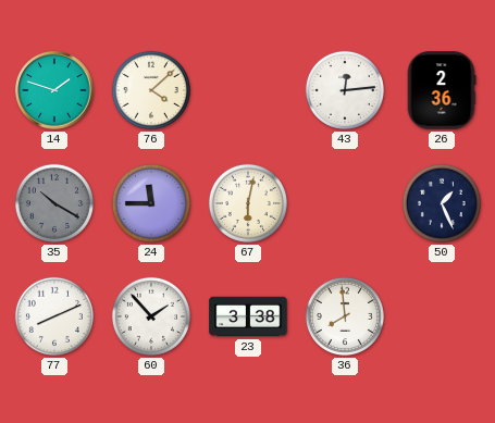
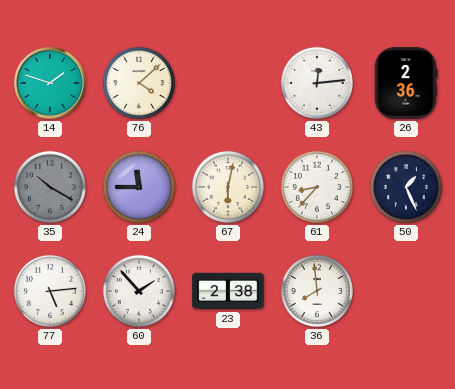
61: none -> 8:37 (317, 187)
77: 8:11 -> 5:14 (50, 291)
23: 3:38 -> 2:38 (228, 291)
